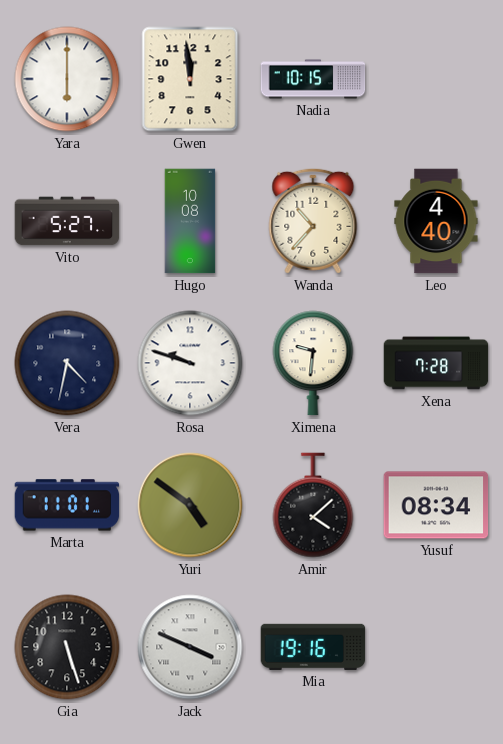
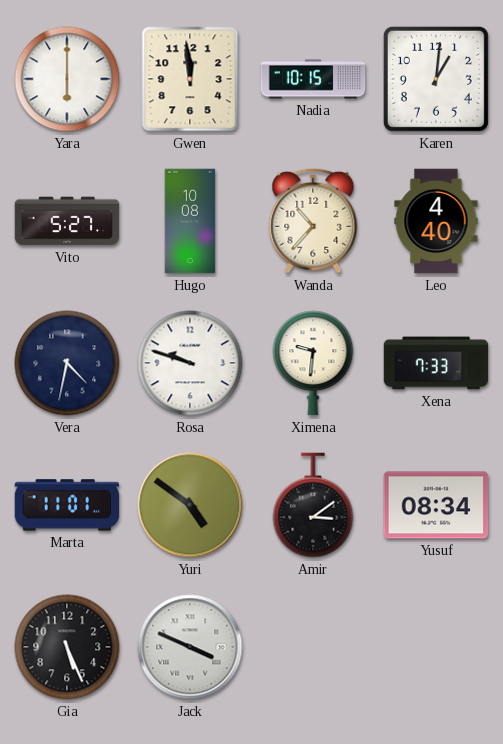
Karen: none -> 1:01 (436, 79)
Xena: 7:28 -> 7:33 (436, 363)
Amir: 4:08 -> 3:09 (313, 505)
Gia: 5:27 -> 5:26 (67, 647)
Mia: 19:16 -> none (313, 647)
